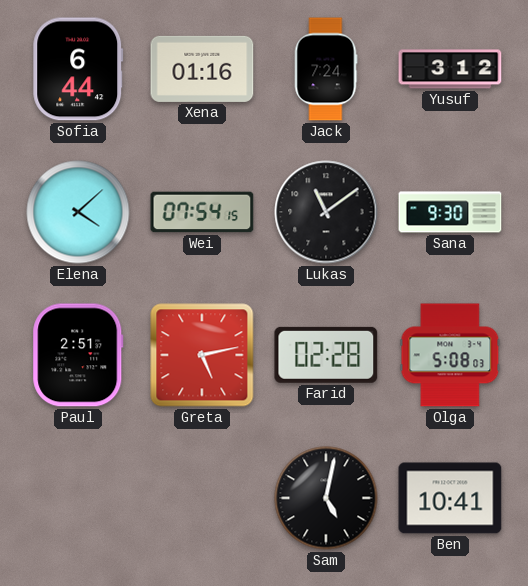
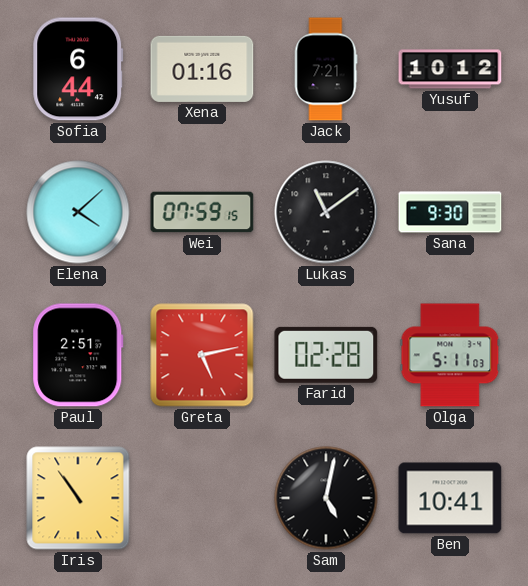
Jack: 7:24 -> 7:21 (326, 69)
Yusuf: 3:12 -> 10:12 (450, 69)
Wei: 07:54 -> 07:59 (202, 212)
Olga: 5:08 -> 5:11 (450, 355)
Iris: none -> 10:54 (78, 498)
